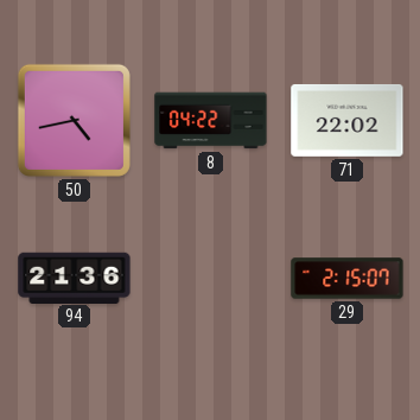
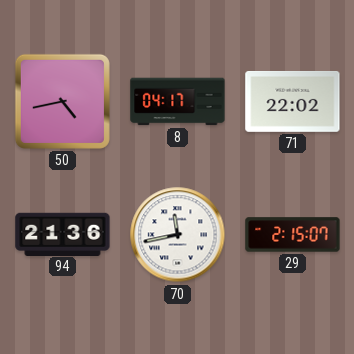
8: 04:22 -> 04:17 (178, 102)
70: none -> 11:43 (178, 235)
